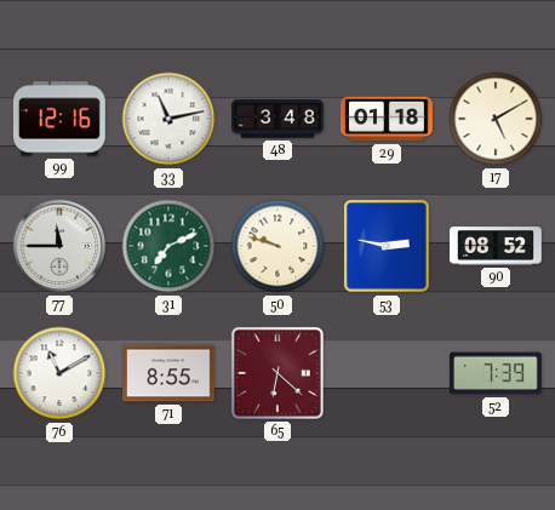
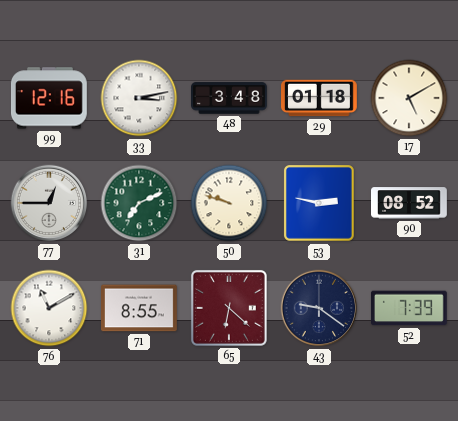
33: 11:13 -> 3:13 (139, 98)
77: 11:45 -> 12:45 (49, 203)
43: none -> 9:21 (319, 308)
